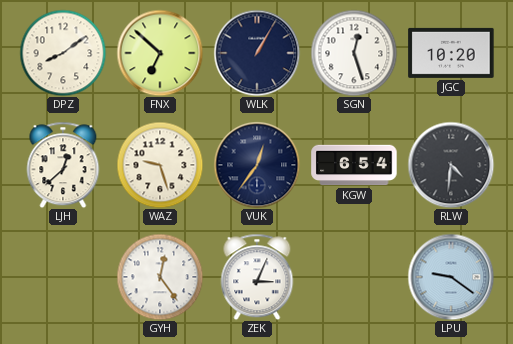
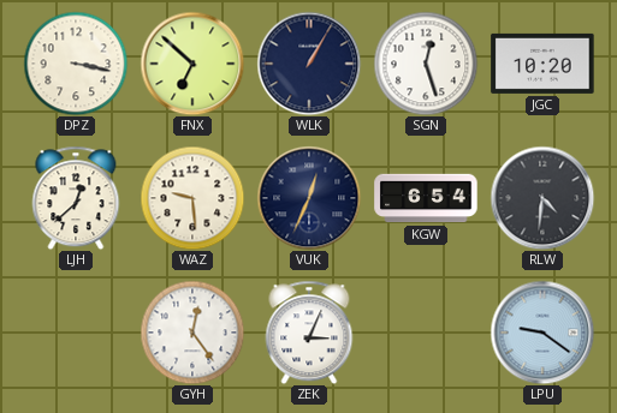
DPZ: 8:09 -> 3:17 (76, 64)
WAZ: 9:27 -> 9:29 (192, 198)
VUK: 12:36 -> 12:34 (309, 198)
